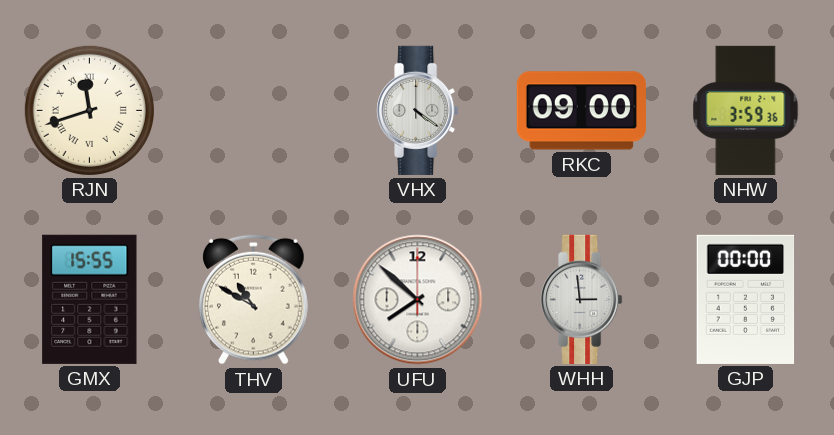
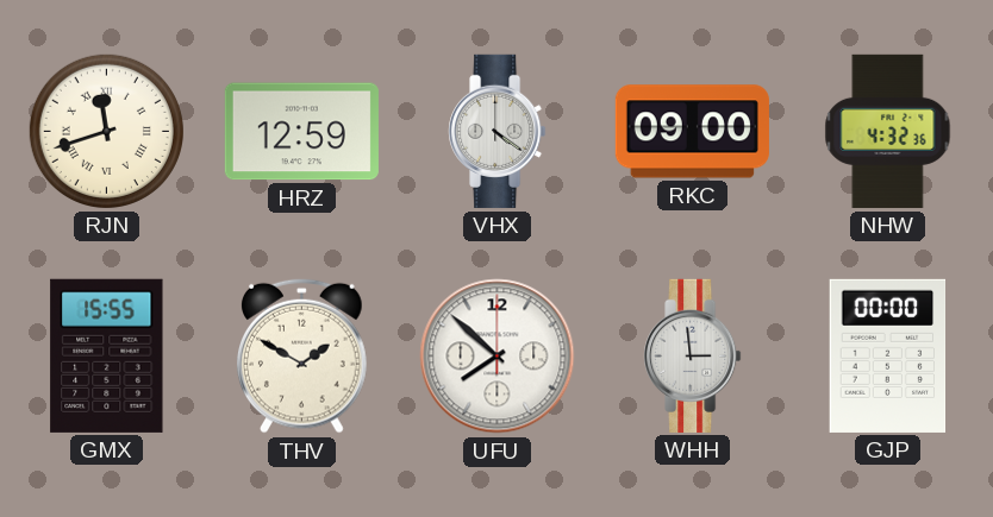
HRZ: none -> 12:59 (301, 132)
NHW: 3:59 -> 4:32 (888, 131)
THV: 10:50 -> 1:50 (302, 355)
